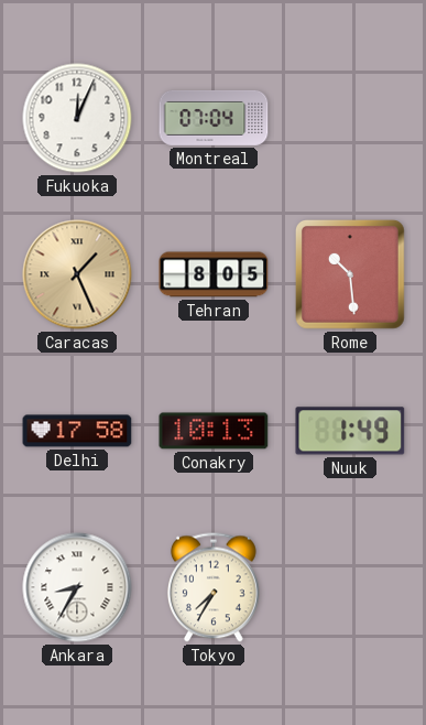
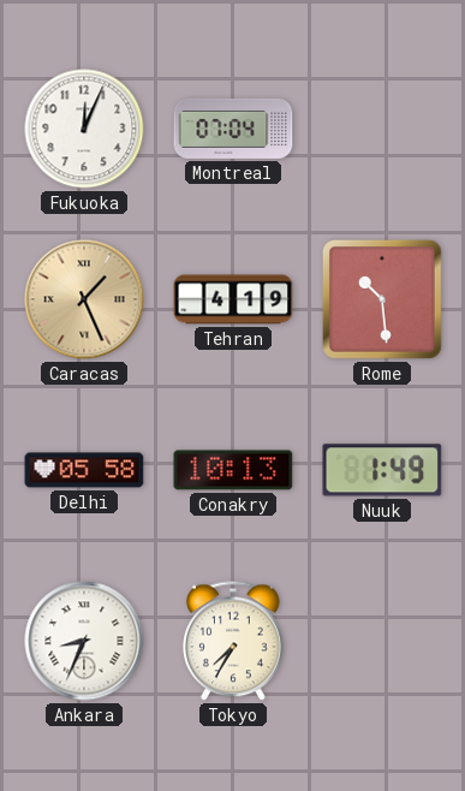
Tehran: 8:05 -> 4:19 (233, 299)
Delhi: 17:58 -> 05:58 (84, 470)
Ankara: 8:35 -> 8:34 (84, 641)
